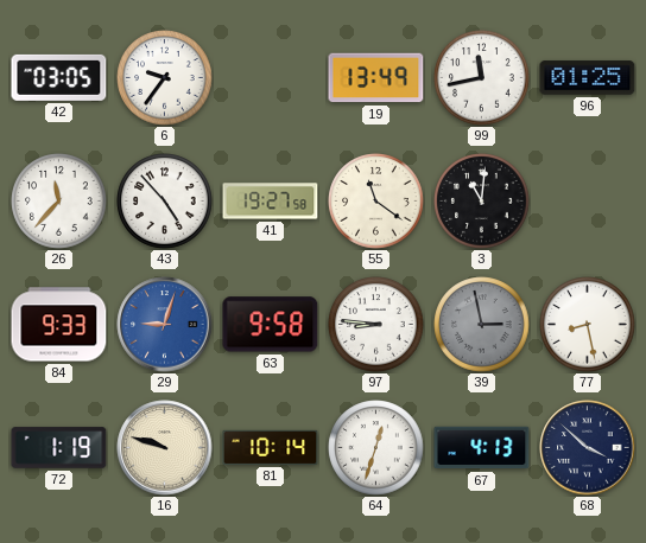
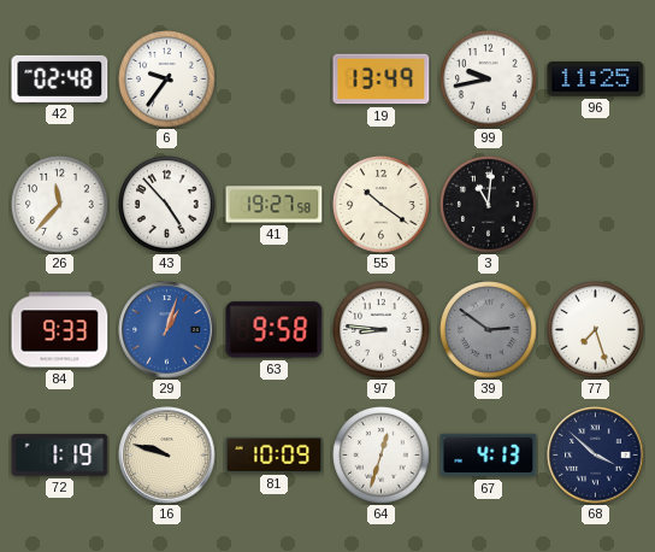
42: 03:05 -> 02:48 (60, 78)
99: 11:43 -> 9:43 (489, 80)
96: 01:25 -> 11:25 (596, 80)
55: 11:21 -> 10:21 (382, 205)
29: 9:03 -> 1:03 (167, 330)
39: 2:58 -> 2:51 (489, 330)
77: 8:28 -> 7:27 (596, 330)
81: 10:14 -> 10:09 (275, 454)
